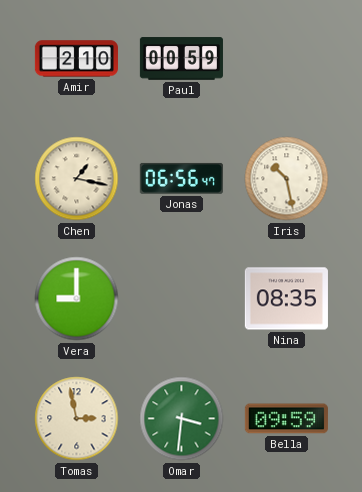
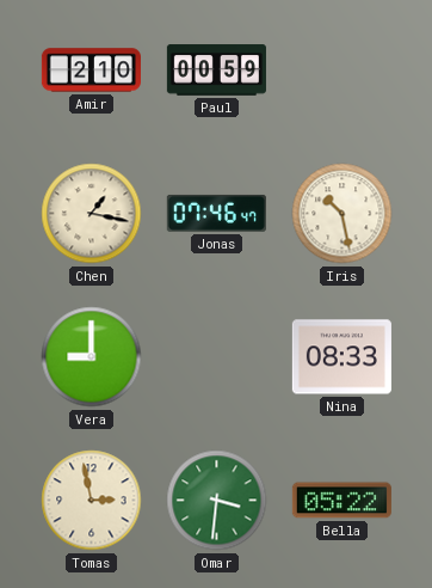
Jonas: 06:56 -> 07:46 (216, 213)
Nina: 08:35 -> 08:33 (341, 357)
Bella: 09:59 -> 05:22 (341, 501)
